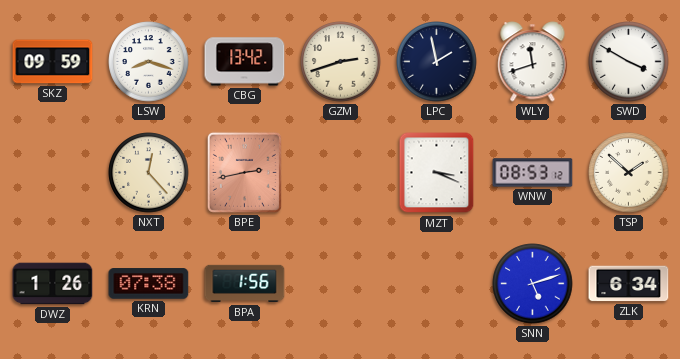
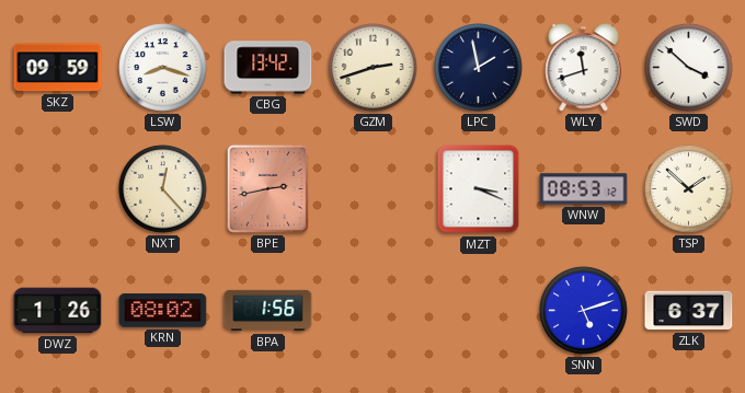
SWD: 3:50 -> 3:52 (689, 68)
KRN: 07:38 -> 08:02 (163, 311)
ZLK: 6:34 -> 6:37 (689, 311)
